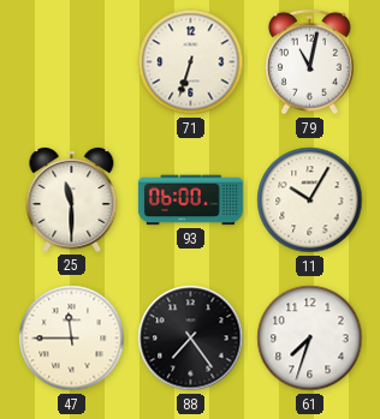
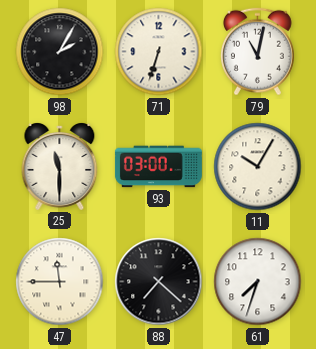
98: none -> 2:05 (60, 52)
93: 06:00 -> 03:00 (158, 167)
88: 7:24 -> 7:22 (159, 282)
